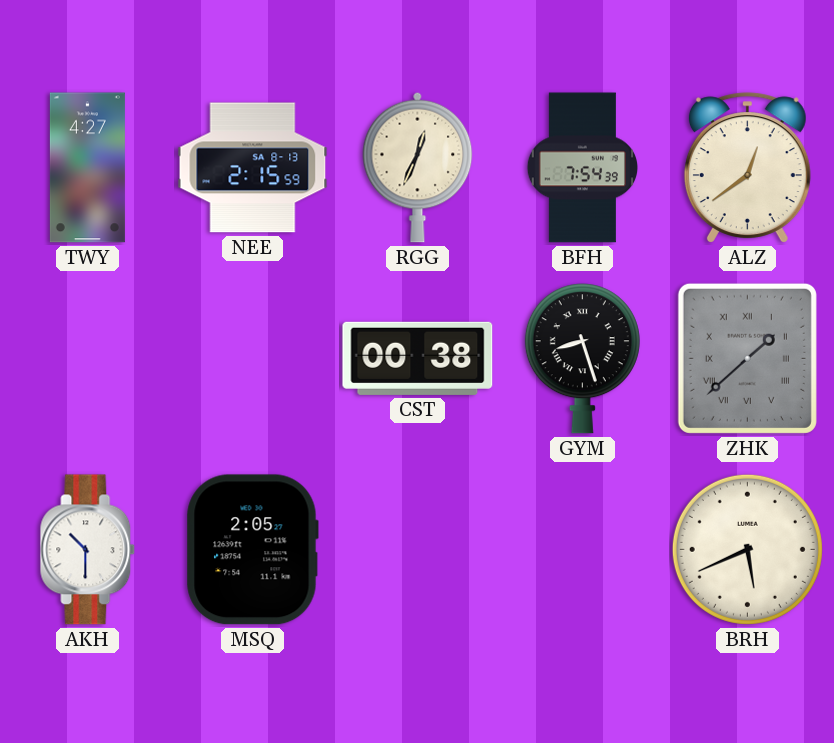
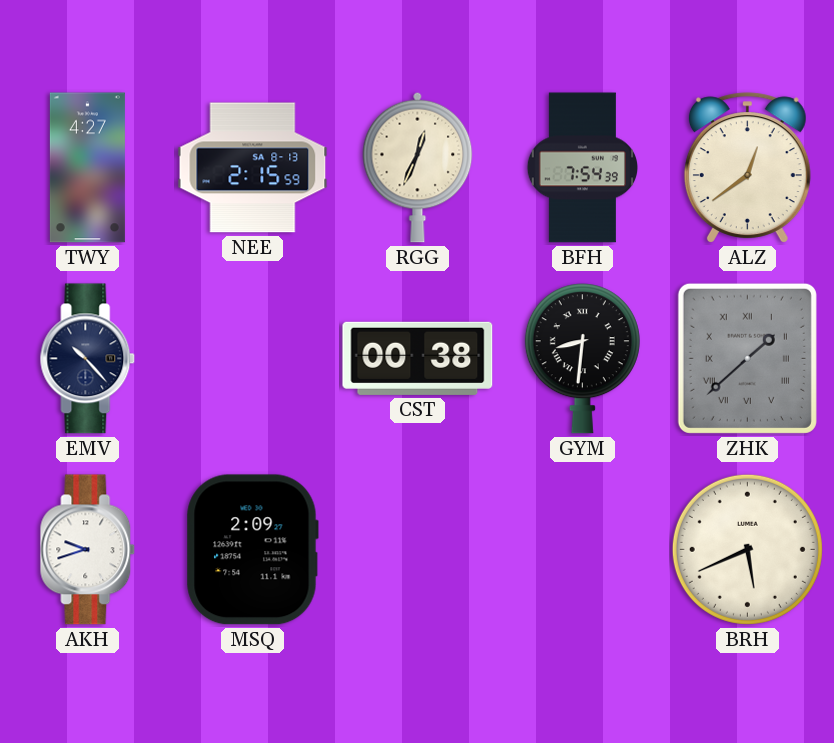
EMV: none -> 10:23 (88, 359)
GYM: 8:27 -> 8:31 (582, 359)
AKH: 10:30 -> 9:42 (88, 550)
MSQ: 2:05 -> 2:09 (252, 550)
